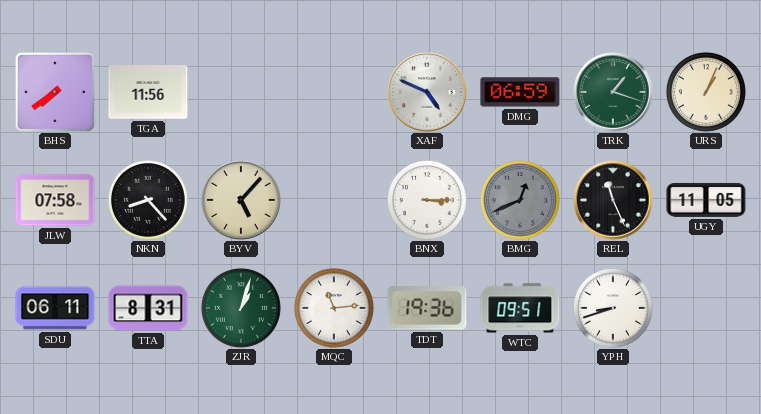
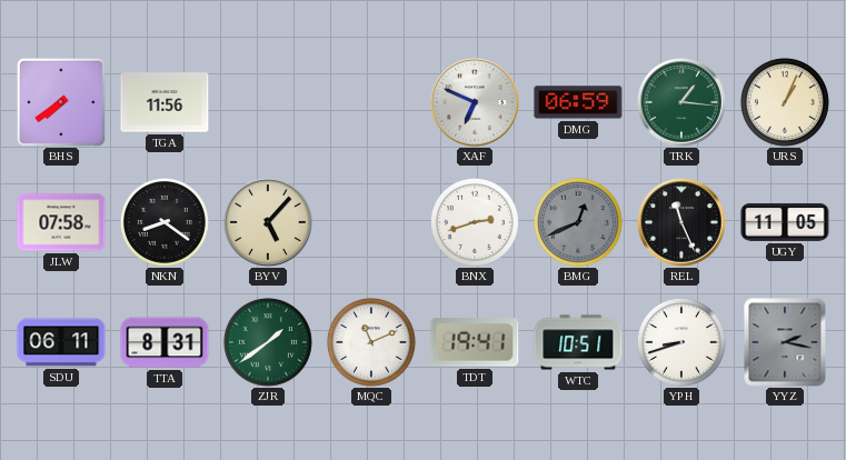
XAF: 4:49 -> 6:49 (475, 102)
TRK: 1:18 -> 1:16 (681, 102)
NKN: 8:23 -> 8:21 (165, 222)
BNX: 3:15 -> 2:42 (475, 222)
ZJR: 1:03 -> 1:39 (268, 342)
MQC: 11:14 -> 11:11 (371, 342)
TDT: 19:36 -> 19:41 (475, 342)
WTC: 09:51 -> 10:51 (578, 342)
YYZ: none -> 2:17 (785, 342)
